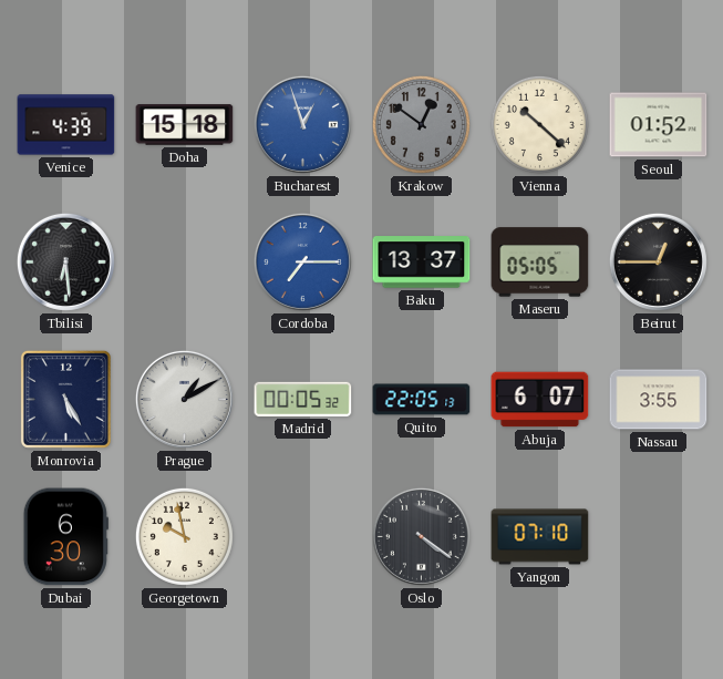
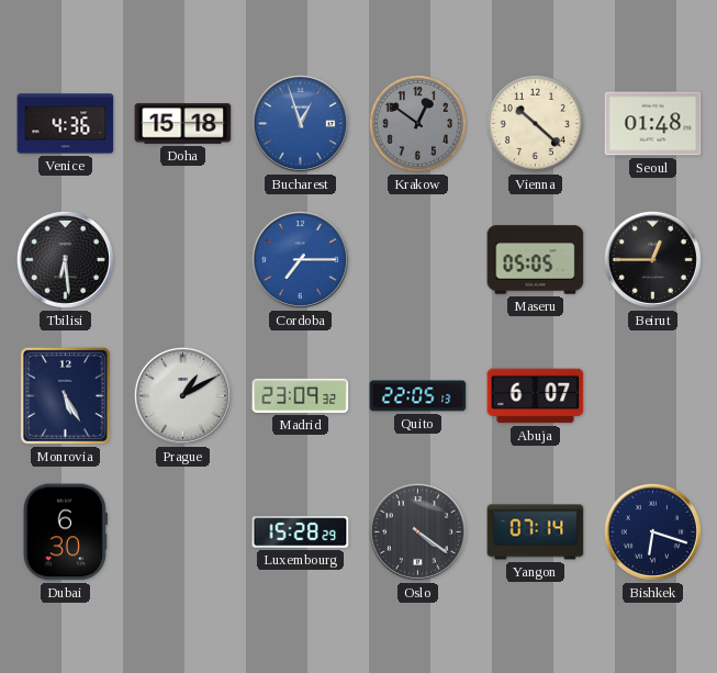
Venice: 4:39 -> 4:36 (66, 124)
Seoul: 01:52 -> 01:48 (653, 124)
Baku: 13:37 -> none (422, 263)
Madrid: 00:05 -> 23:09 (301, 395)
Nassau: 3:55 -> none (659, 400)
Georgetown: 9:58 -> none (184, 536)
Luxembourg: none -> 15:28 (301, 532)
Yangon: 07:10 -> 07:14 (536, 532)
Bishkek: none -> 6:18 (652, 531)
